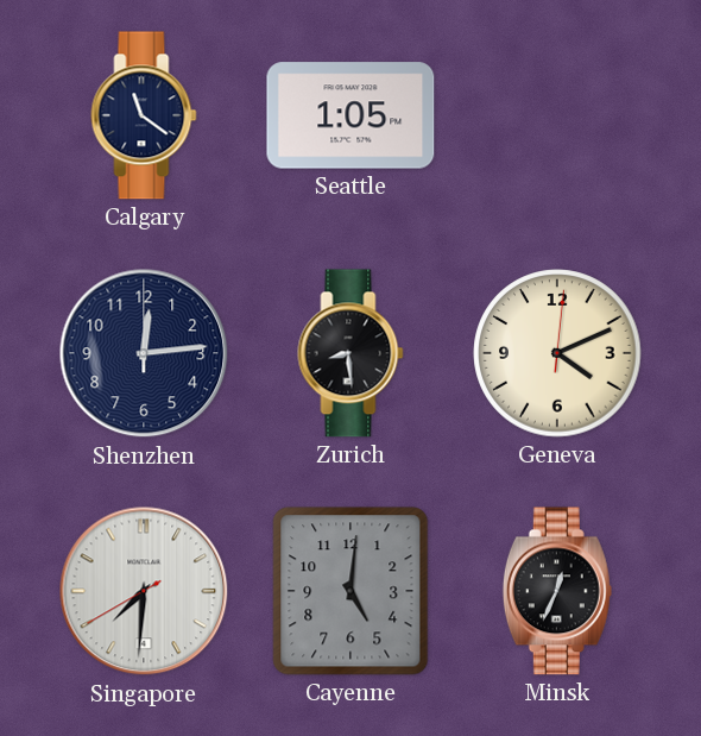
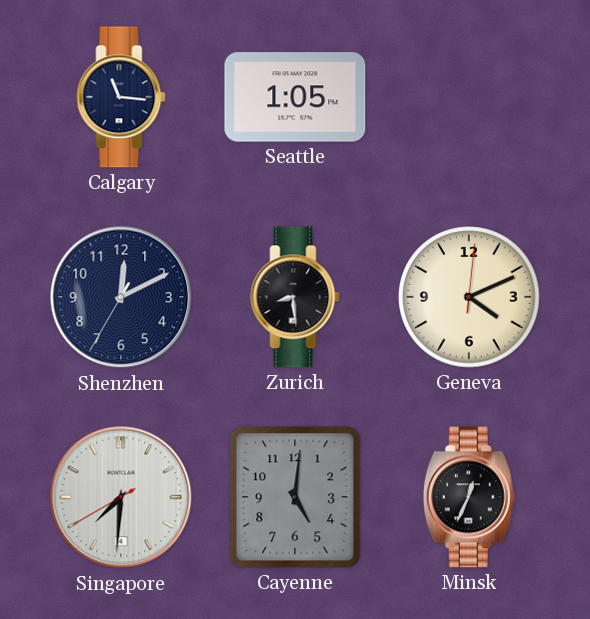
Calgary: 11:21 -> 11:16 (121, 97)
Shenzhen: 12:14 -> 12:10 (121, 297)
